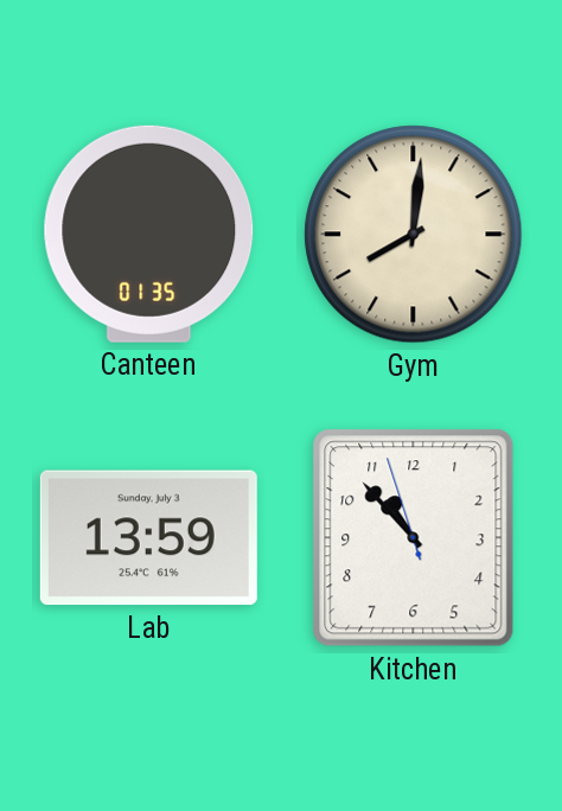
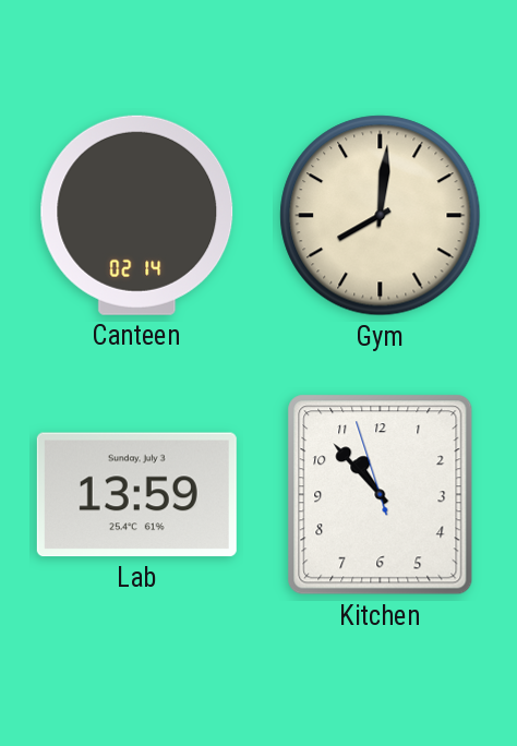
Canteen: 01:35 -> 02:14 (137, 215)
